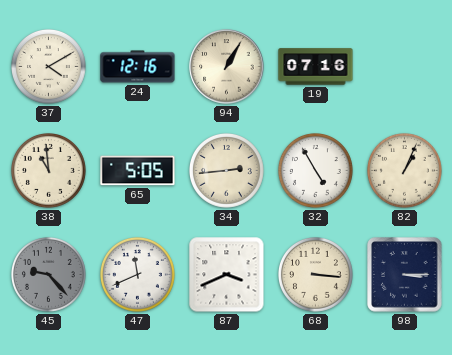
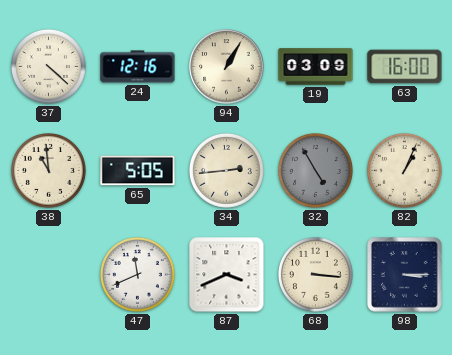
37: 4:10 -> 4:22 (49, 67)
19: 07:16 -> 03:09 (316, 67)
63: none -> 16:00 (405, 67)
32 dial: white -> grey (316, 171)
45: 9:23 -> none (49, 275)
